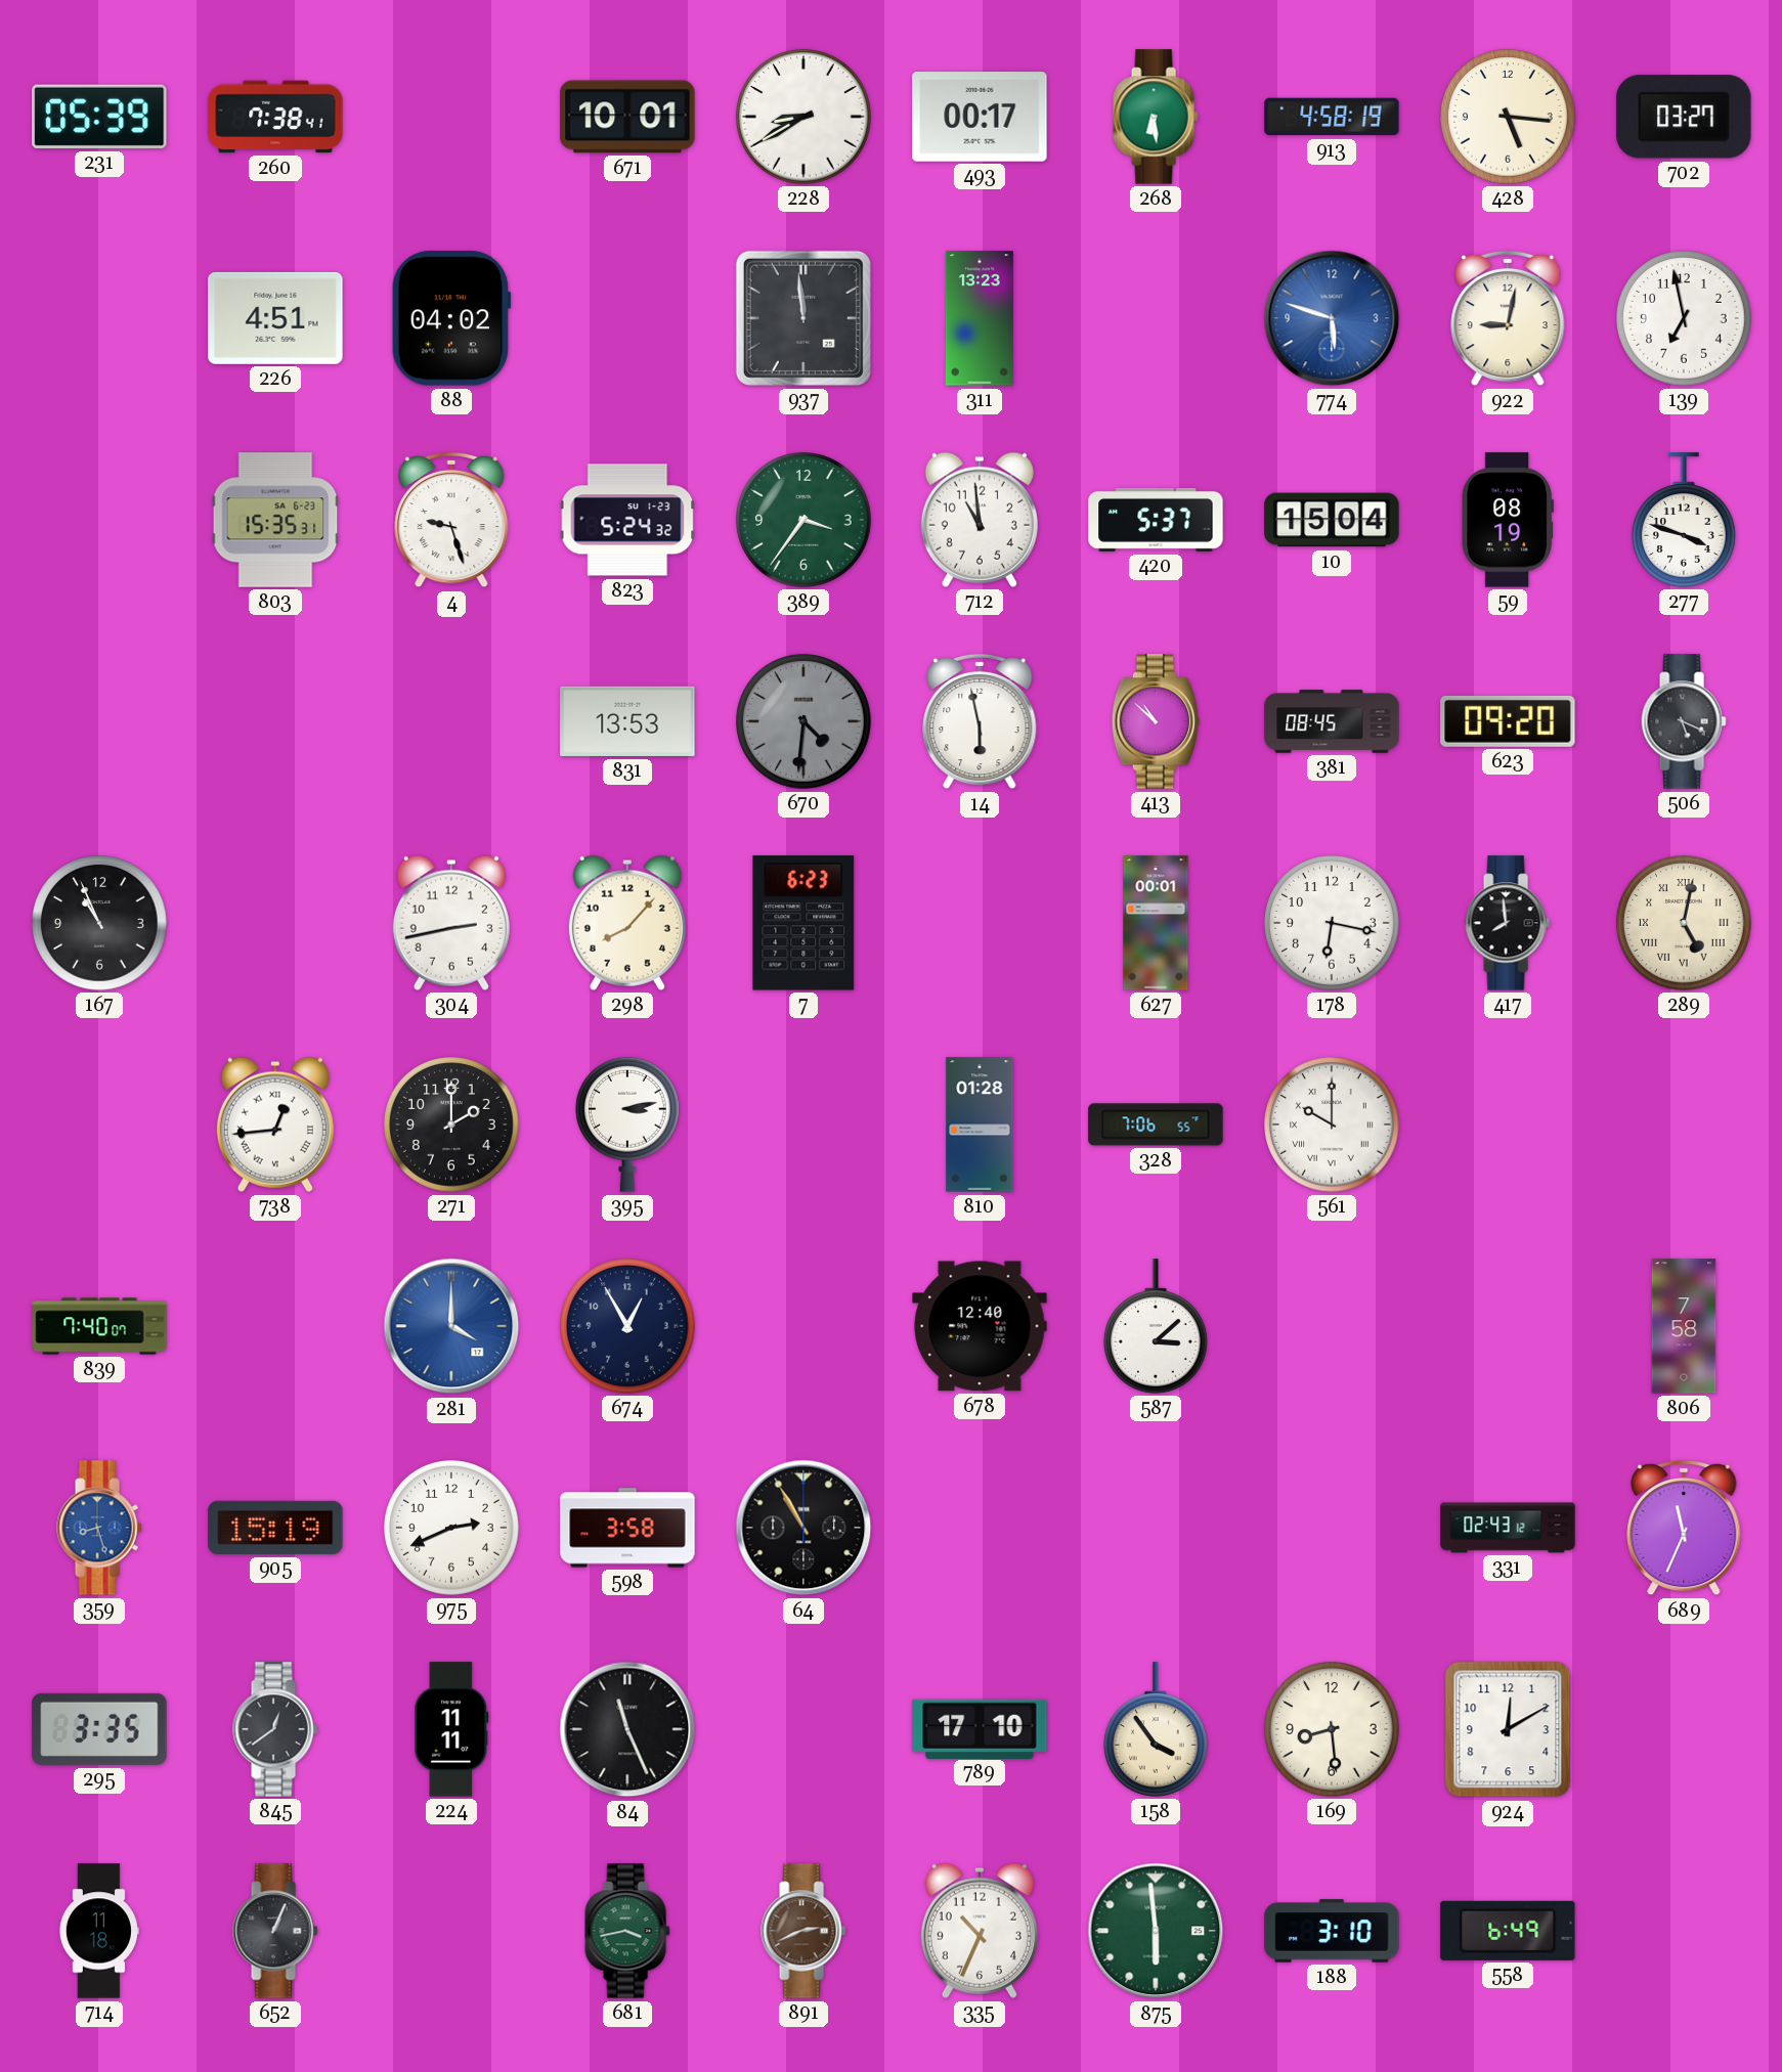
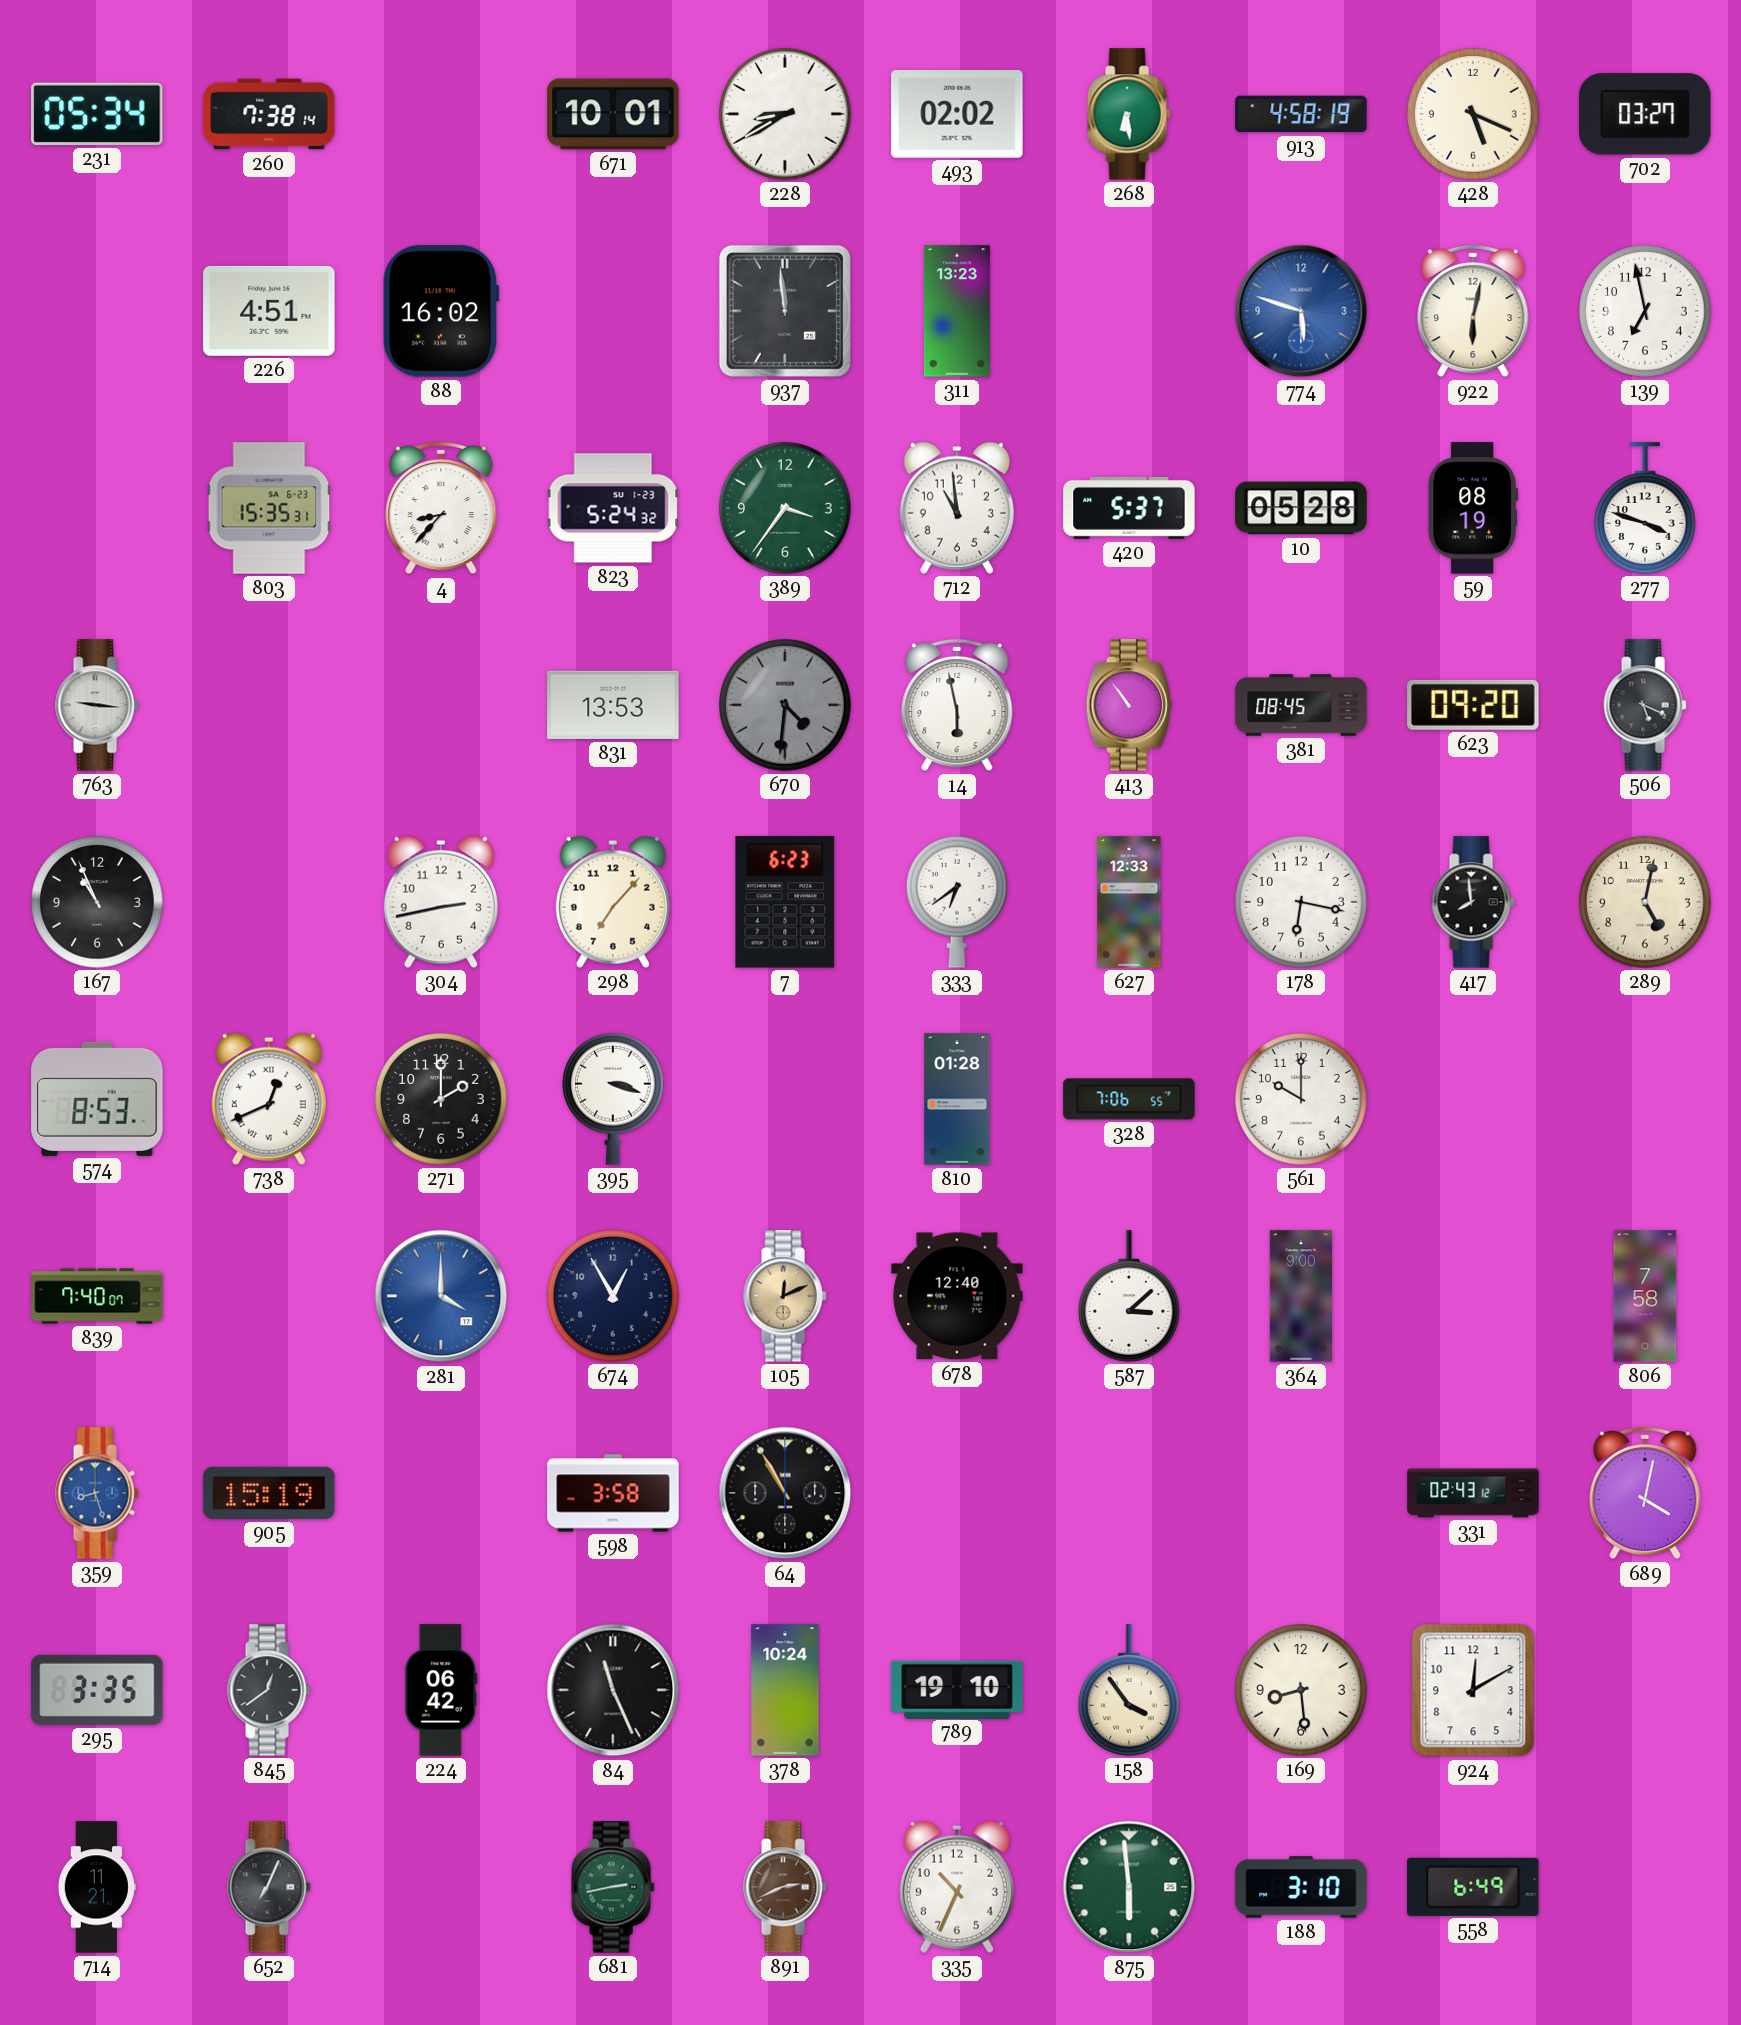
231: 05:39 -> 05:34 (97, 114)
260: 7:38:41 -> 7:38:14 (269, 114)
493: 00:17 -> 02:02 (957, 114)
428: 5:16 -> 5:19 (1473, 114)
88: 04:02 -> 16:02 (441, 311)
922: 9:02 -> 6:02 (1473, 311)
4: 9:27 -> 8:37 (441, 508)
10: 15:04 -> 05:28 (1301, 508)
763: none -> 9:16 (97, 705)
413: 10:52 -> 10:54 (1129, 705)
298: 8:07 -> 7:07 (613, 902)
333: none -> 6:39 (958, 902)
627: 00:01 -> 12:33 (1129, 902)
289 numerals: Roman -> Arabic (1645, 902)
574: none -> 8:53 (97, 1099)
738: 12:44 -> 12:41 (269, 1099)
395: 3:13 -> 3:18 (614, 1099)
561 numerals: Roman -> Arabic (1301, 1099)
105: none -> 12:11 (785, 1296)
364: none -> 9:00 (1300, 1296)
975: 2:41 -> none (451, 1528)
689: 11:34 -> 4:02 (1645, 1493)
224: 11:11 -> 06:42 (441, 1690)
378: none -> 10:24 (785, 1690)
789: 17:10 -> 19:10 (957, 1689)
714: 11:18 -> 11:21 (97, 1887)
652: 1:04 -> 7:04 (269, 1887)
681: 3:43 -> 2:43 (613, 1887)
